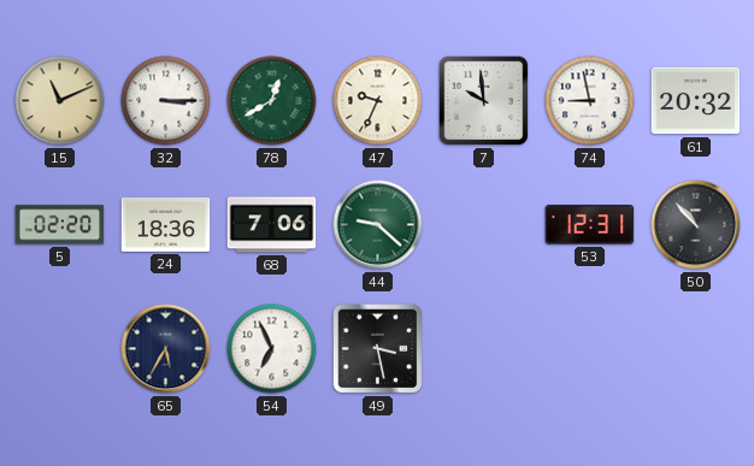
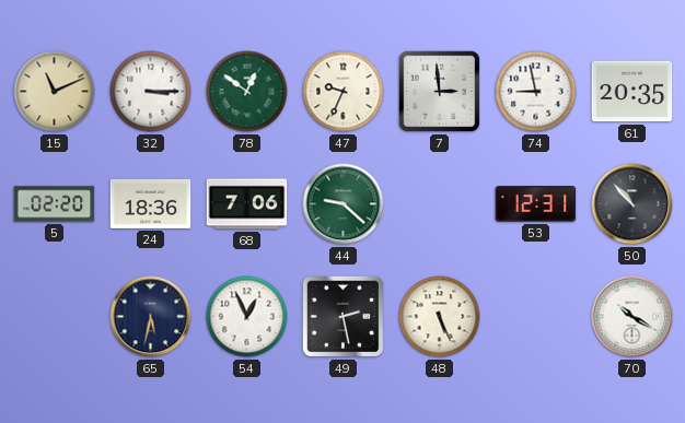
78: 12:40 -> 12:51 (247, 92)
7: 9:59 -> 2:59 (440, 92)
61: 20:32 -> 20:35 (632, 92)
65: 5:35 -> 5:32 (151, 317)
54: 6:56 -> 12:56 (247, 317)
49: 3:28 -> 2:28 (344, 317)
48: none -> 5:26 (440, 317)
70: none -> 10:20 (632, 317)
